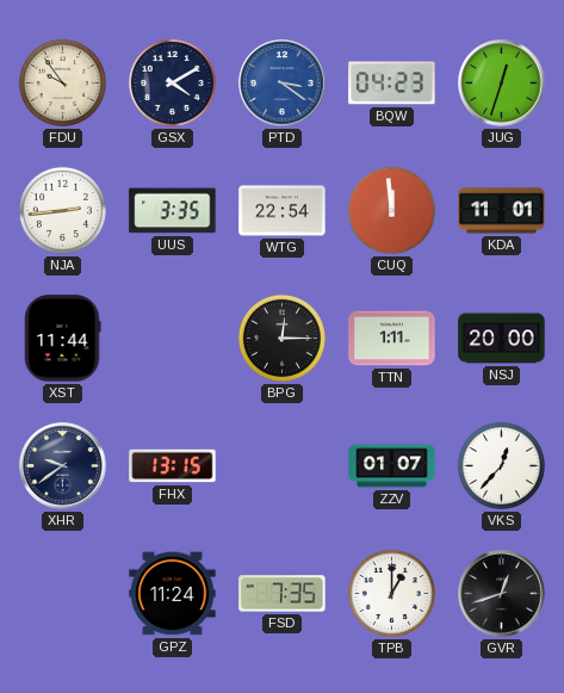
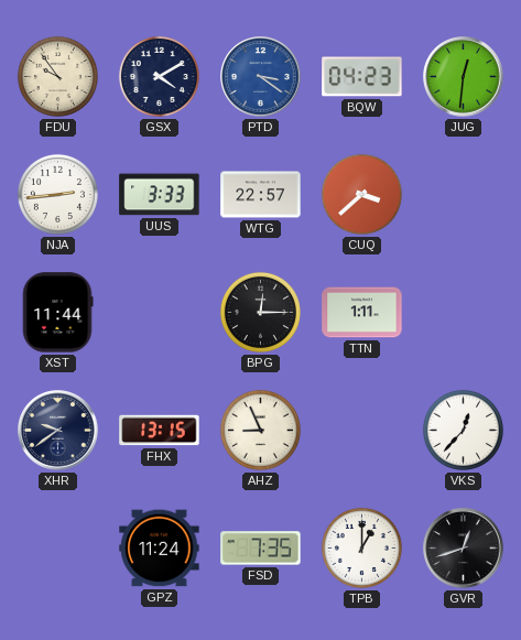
JUG: 12:33 -> 12:31 (464, 77)
UUS: 3:35 -> 3:33 (160, 195)
WTG: 22:54 -> 22:57 (261, 195)
CUQ: 11:59 -> 3:38 (361, 194)
KDA: 11:01 -> none (502, 211)
NSJ: 20:00 -> none (502, 339)
AHZ: none -> 8:56 (260, 430)
ZZV: 01:07 -> none (392, 466)
